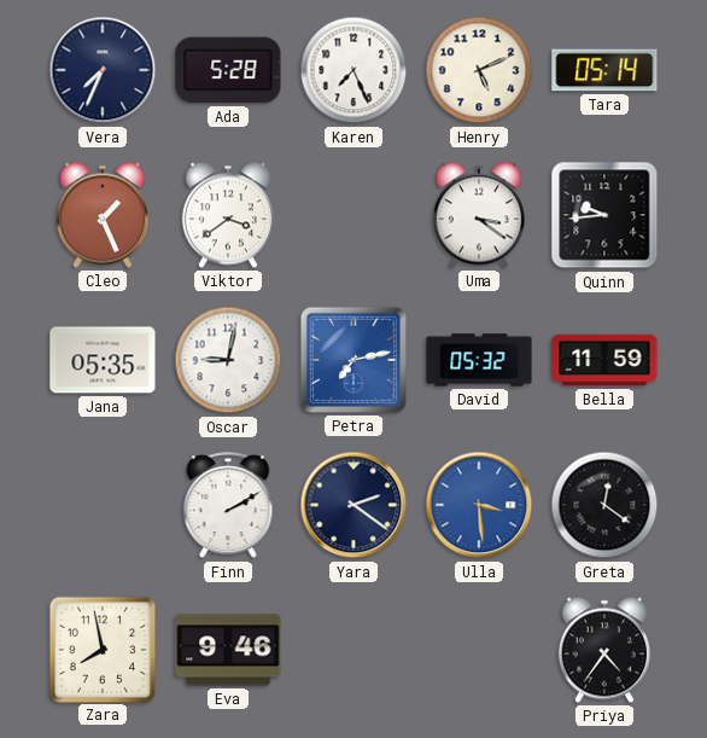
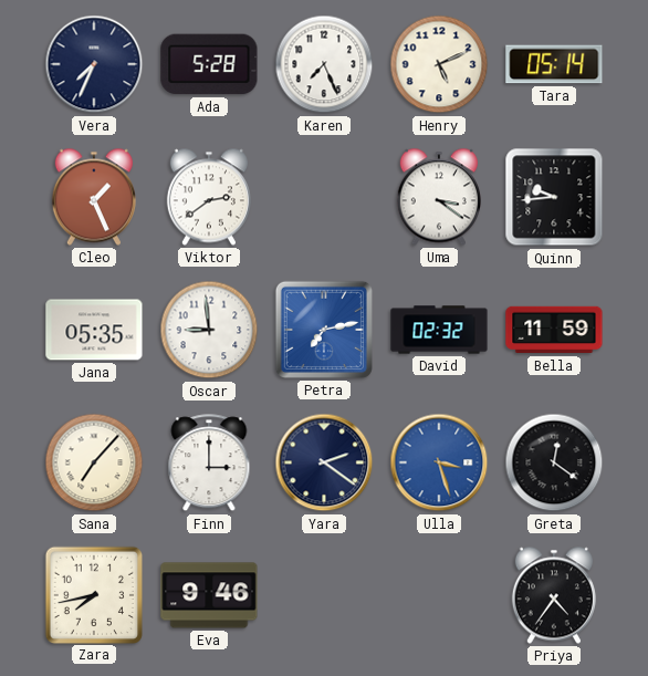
Viktor: 3:39 -> 2:39 (209, 197)
Oscar: 9:02 -> 8:59 (209, 330)
David: 05:32 -> 02:32 (439, 330)
Sana: none -> 7:07 (94, 462)
Finn: 2:10 -> 3:00 (209, 464)
Ulla: 3:29 -> 3:27 (439, 462)
Zara: 7:58 -> 7:43 (93, 594)
